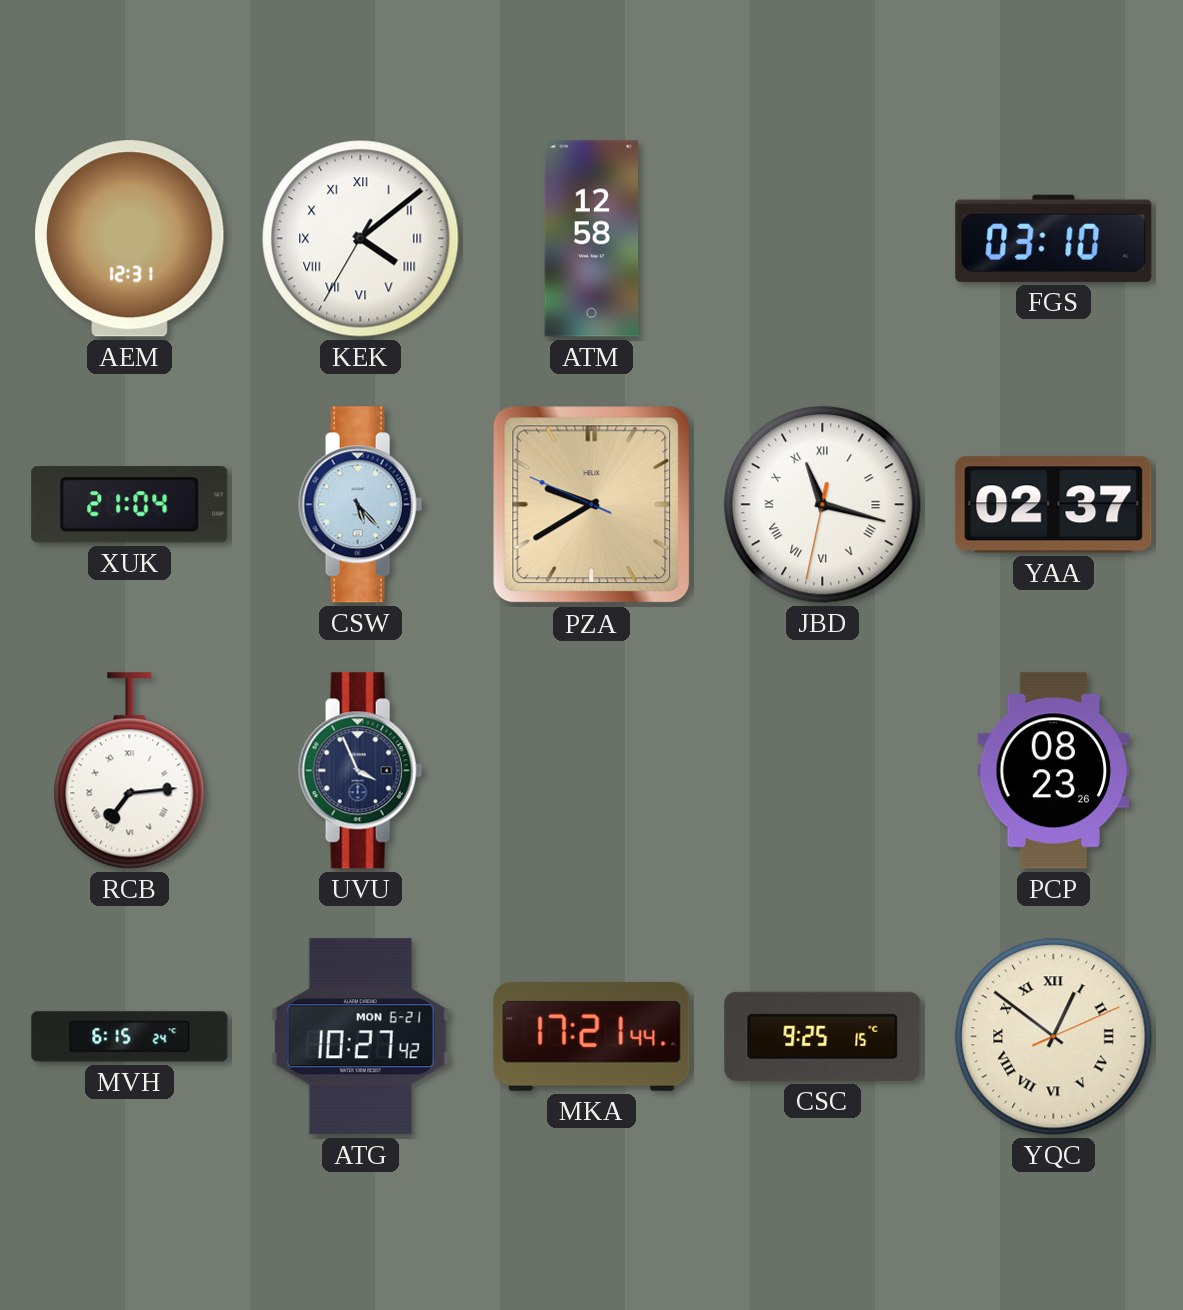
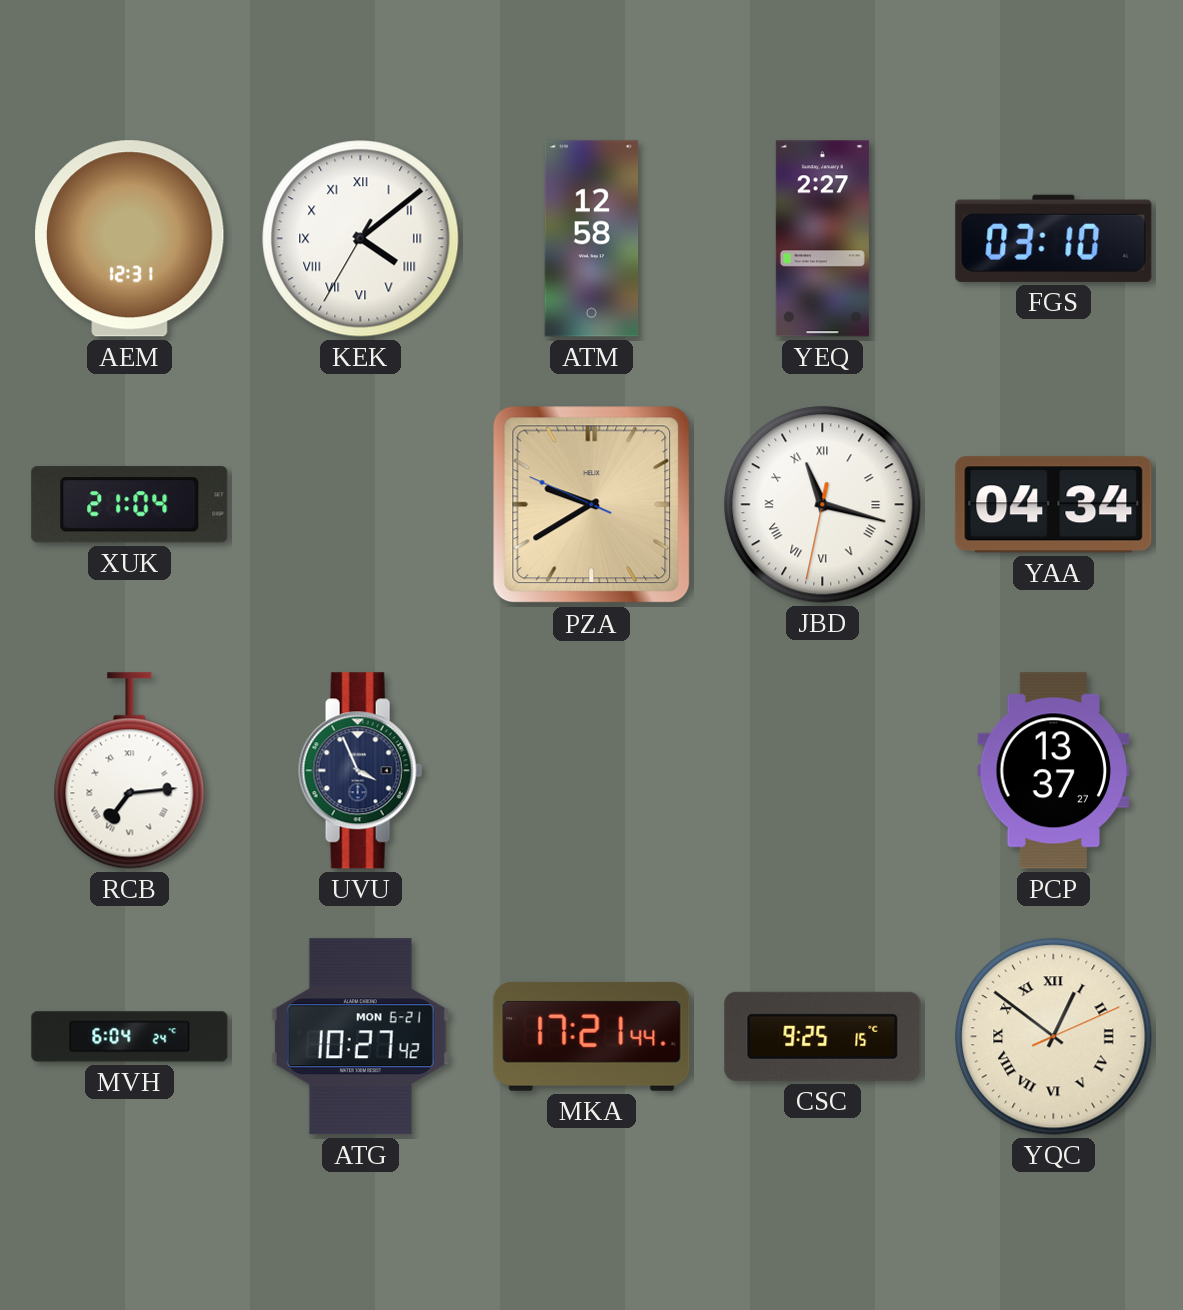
YEQ: none -> 2:27 (822, 239)
CSW: 5:23 -> none (361, 505)
YAA: 02:37 -> 04:34 (1054, 505)
PCP: 08:23 -> 13:37 (1054, 771)
MVH: 6:15 -> 6:04 (130, 1037)
